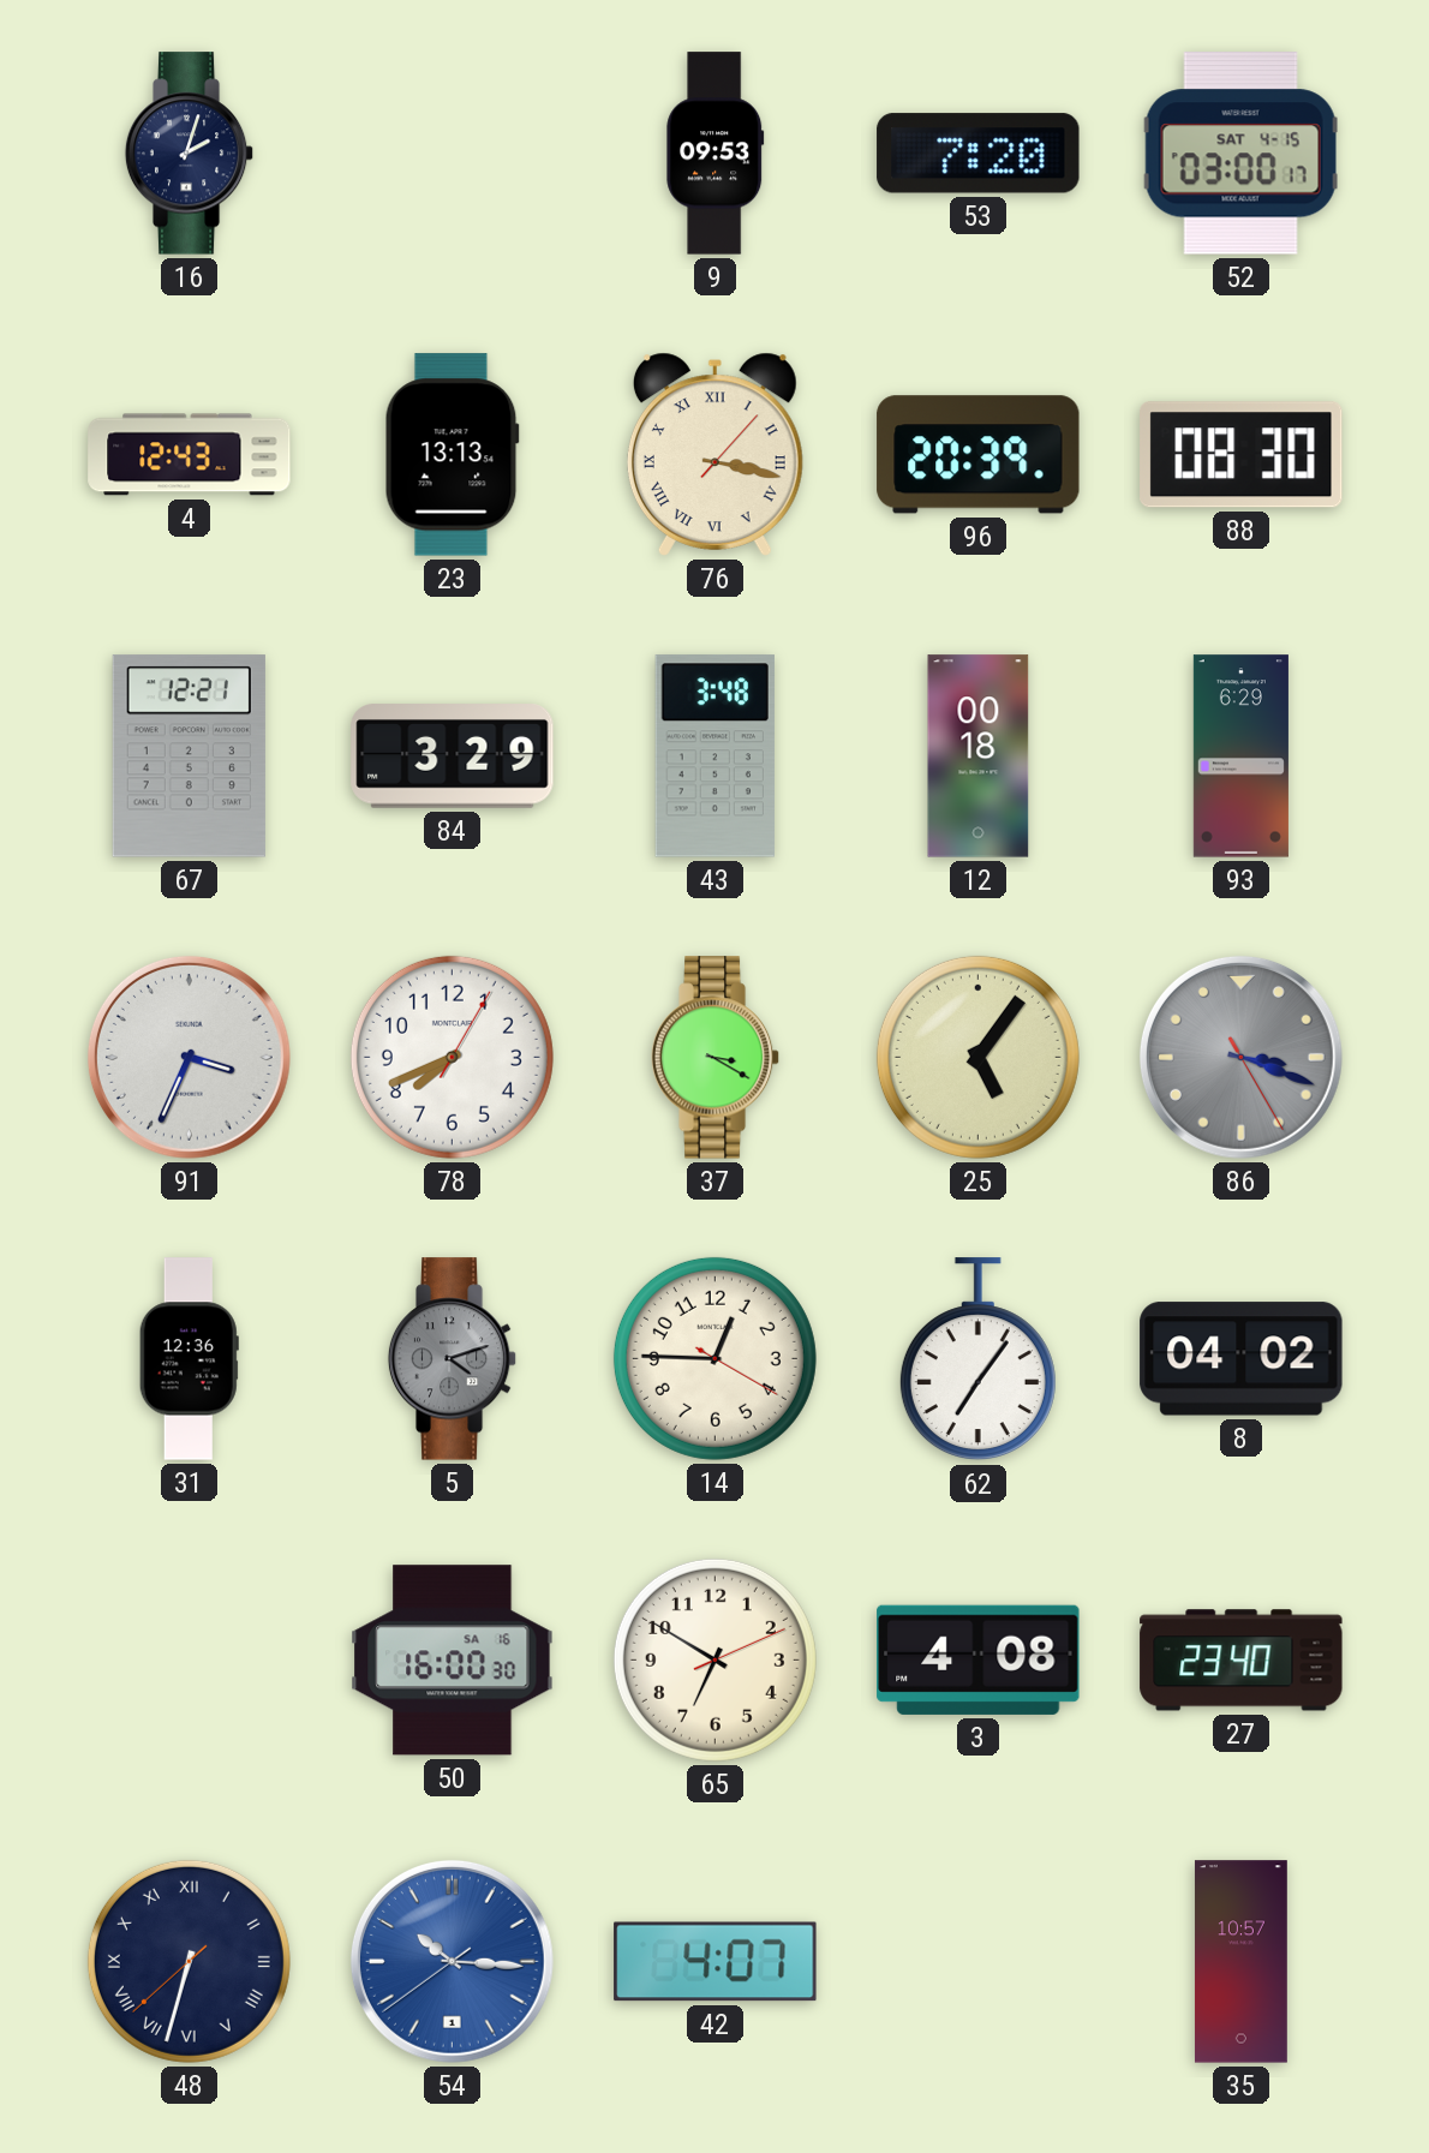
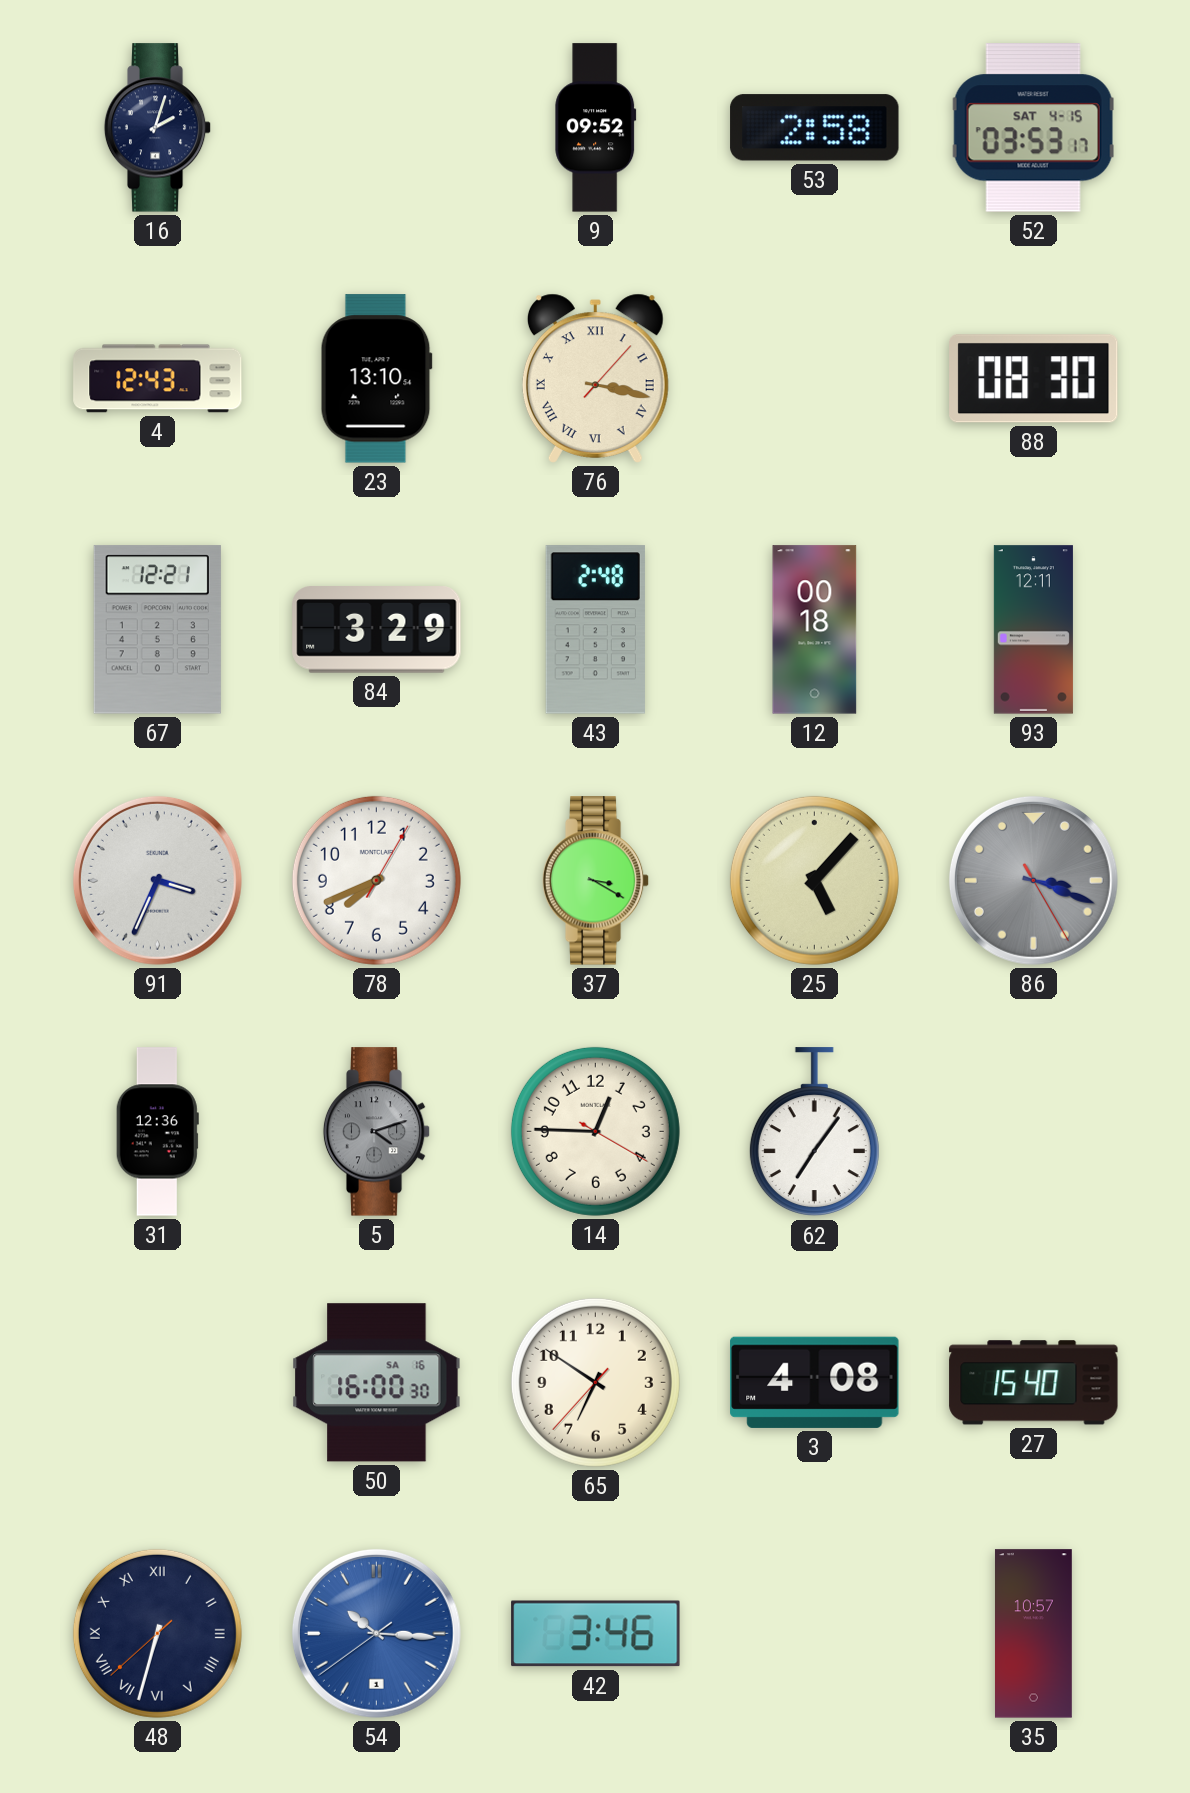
9: 09:53 -> 09:52 (596, 128)
53: 7:20 -> 2:58 (815, 128)
52: 03:00 -> 03:53 (1034, 128)
23: 13:13 -> 13:10 (376, 379)
96: 20:39 -> none (979, 455)
43: 3:48 -> 2:48 (595, 630)
93: 6:29 -> 12:11 (1033, 630)
25: 5:06 -> 5:07 (814, 880)
8: 04:02 -> none (1242, 1359)
65: 6:50:11 -> 6:50:37 (595, 1382)
27: 23:40 -> 15:40 (1034, 1383)
42: 4:07 -> 3:46 (596, 1634)
